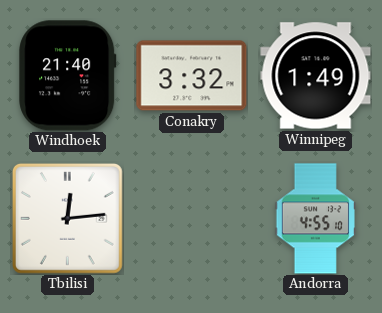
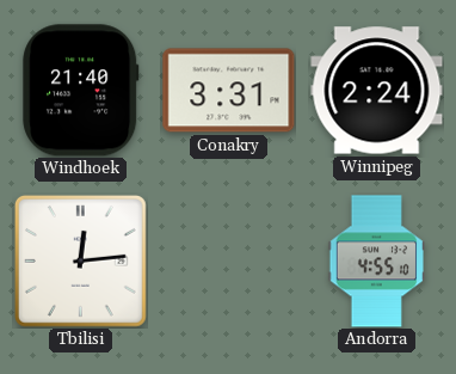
Conakry: 3:32 -> 3:31 (229, 91)
Winnipeg: 1:49 -> 2:24 (377, 91)
